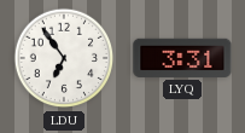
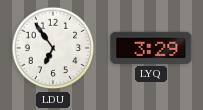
LYQ: 3:31 -> 3:29 (151, 48)
